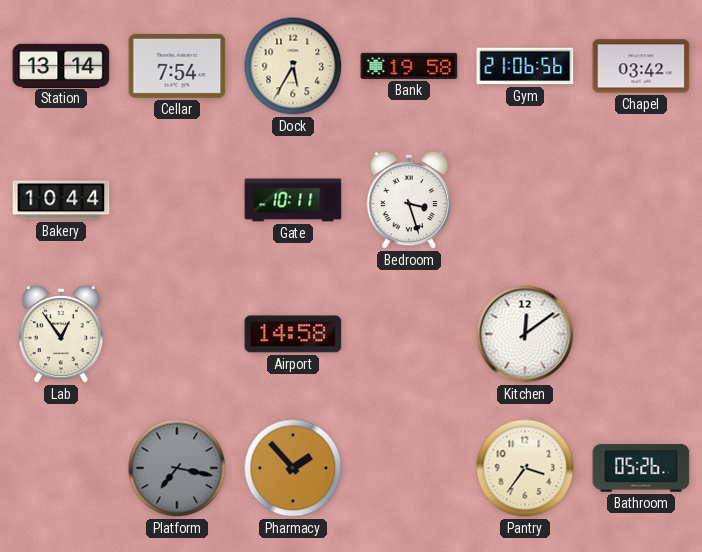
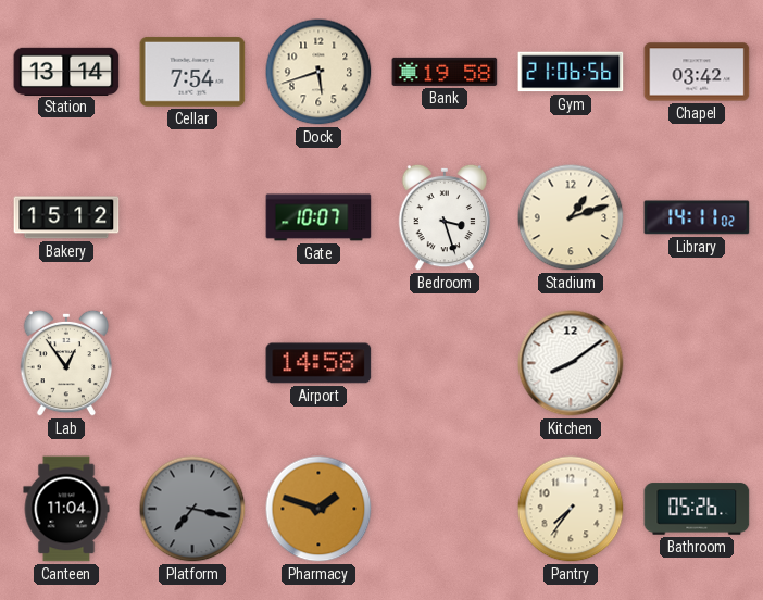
Dock: 5:35 -> 5:42 (318, 72)
Bakery: 10:44 -> 15:12 (66, 217)
Gate: 10:11 -> 10:07 (318, 217)
Stadium: none -> 1:12 (571, 217)
Library: none -> 14:11 (697, 217)
Kitchen: 12:09 -> 8:09 (571, 363)
Canteen: none -> 11:04 (66, 509)
Pharmacy: 1:53 -> 1:48 (318, 509)
Pantry: 3:36 -> 7:36 (571, 509)
